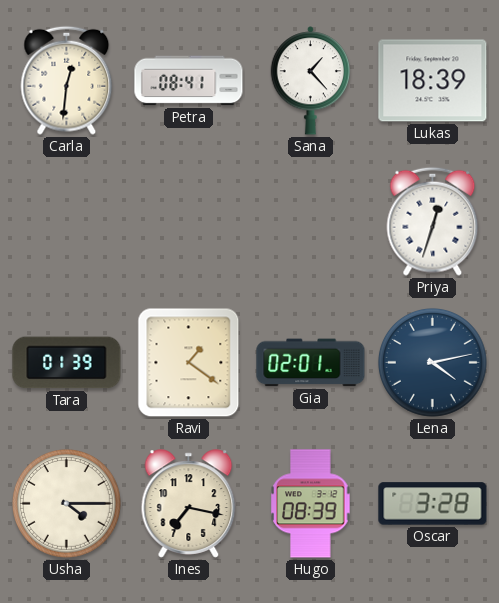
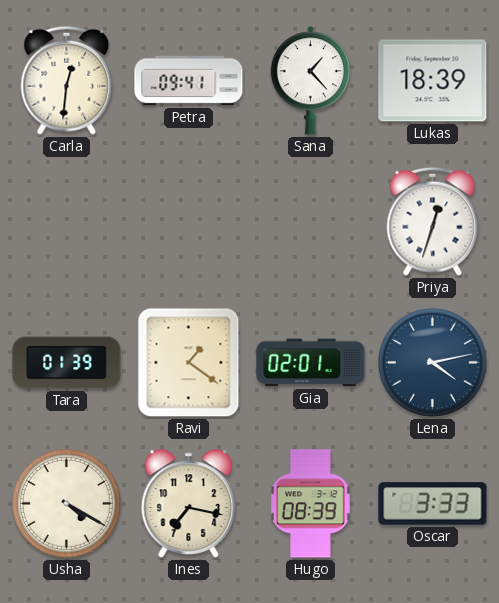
Petra: 08:41 -> 09:41 (189, 81)
Usha: 4:15 -> 4:20 (66, 503)
Oscar: 3:28 -> 3:33 (433, 504)
